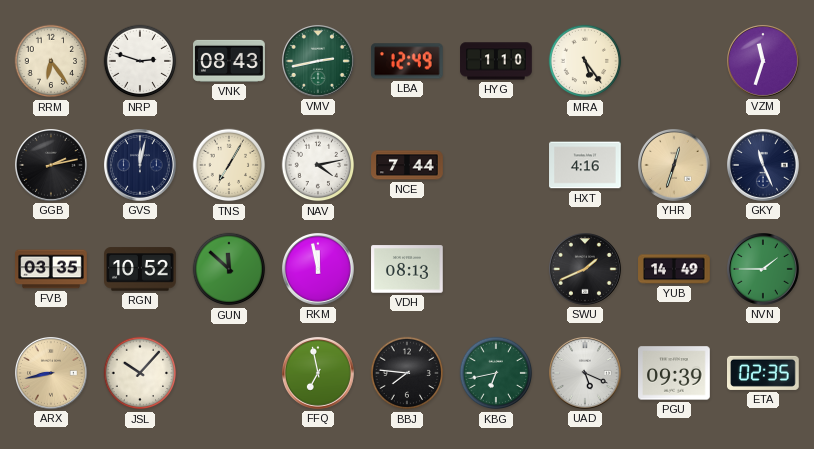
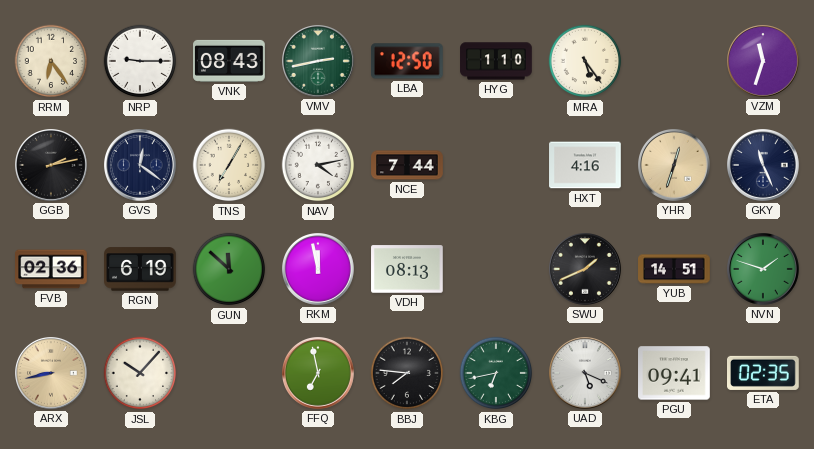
NRP: 2:48 -> 9:15 (140, 61)
LBA: 12:49 -> 12:50 (408, 61)
GVS: 12:02 -> 12:21 (141, 166)
FVB: 03:35 -> 02:36 (51, 269)
RGN: 10:52 -> 6:19 (140, 269)
YUB: 14:49 -> 14:51 (674, 269)
NVN: 1:45 -> 1:48 (764, 270)
PGU: 09:39 -> 09:41 (674, 373)
